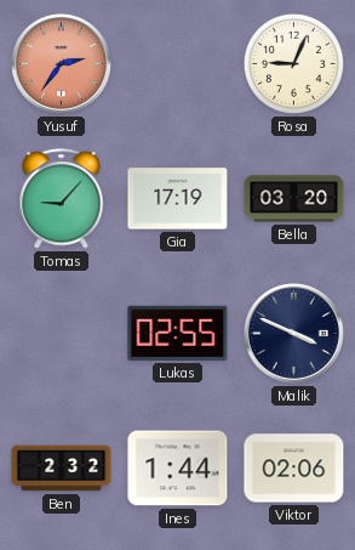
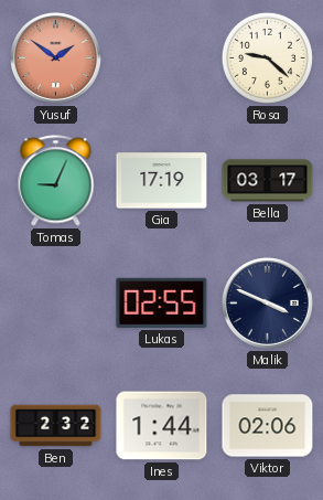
Yusuf: 2:36 -> 1:51 (55, 57)
Rosa: 9:04 -> 9:22 (267, 57)
Tomas: 9:07 -> 9:04 (56, 181)
Bella: 03:20 -> 03:17 (268, 181)
